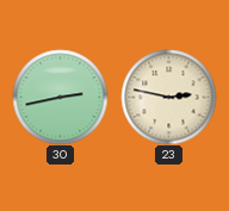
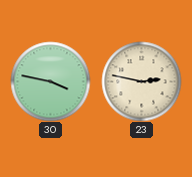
30: 2:43 -> 3:47 (50, 81)
